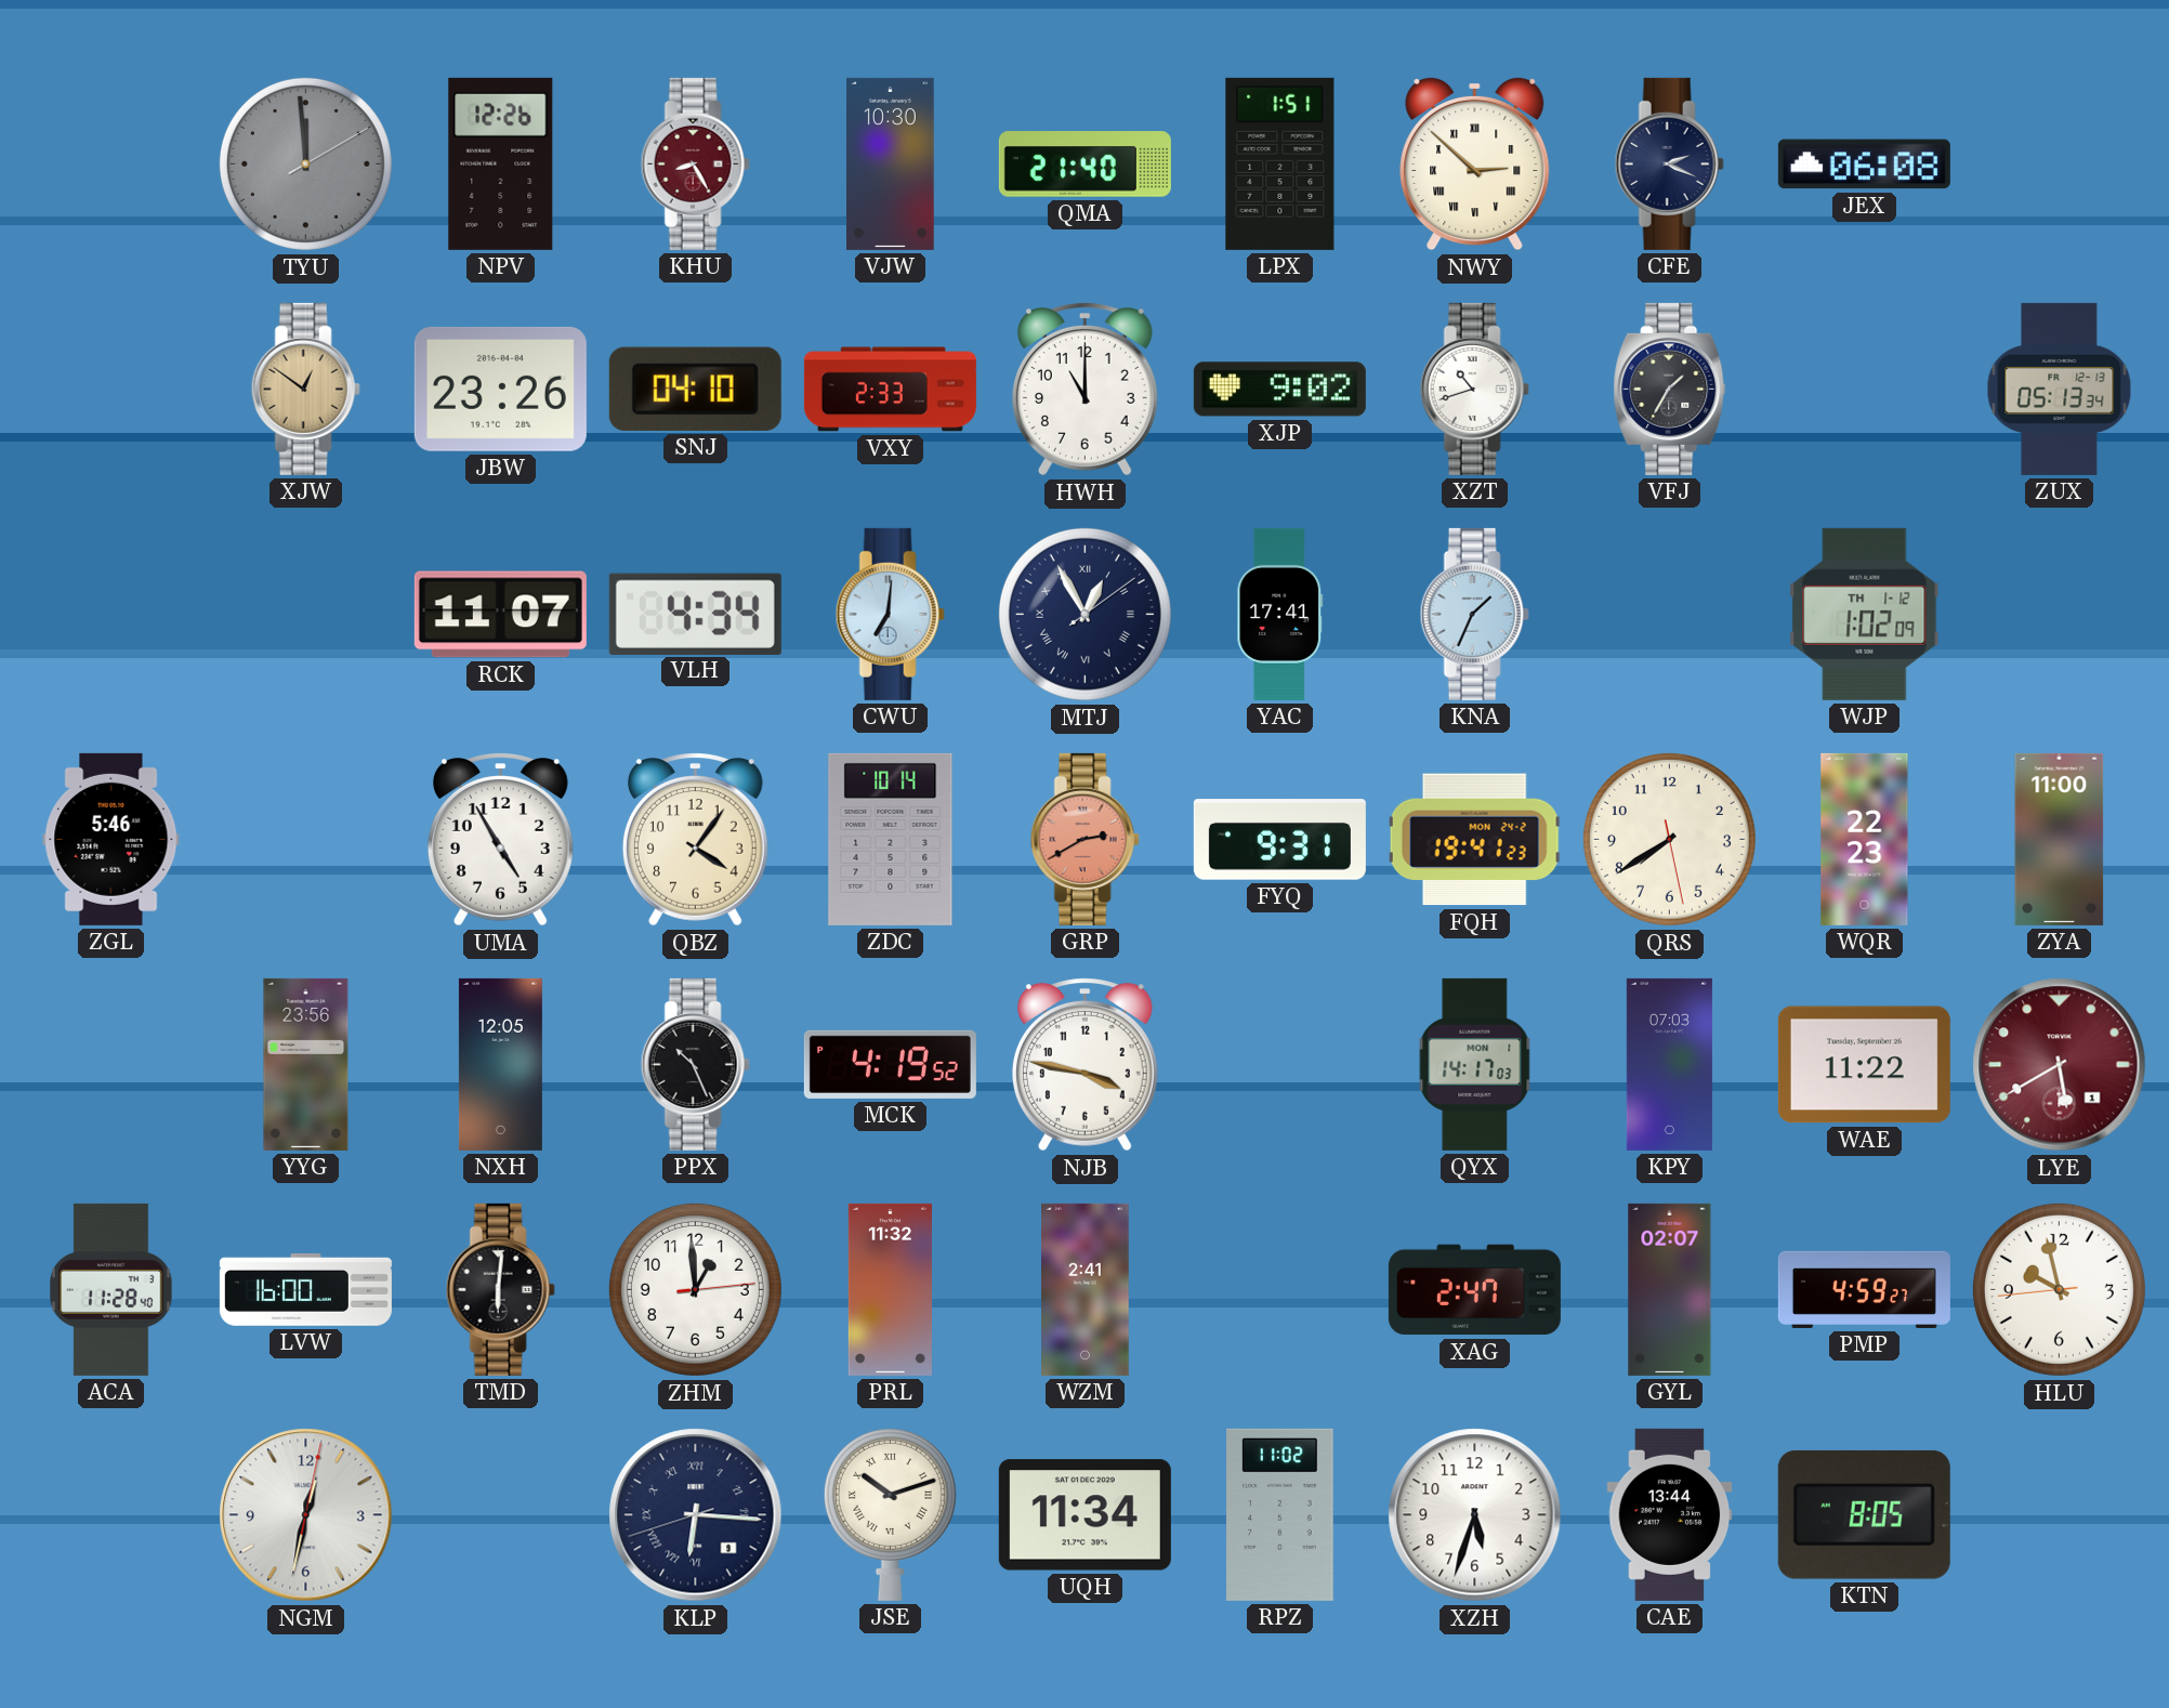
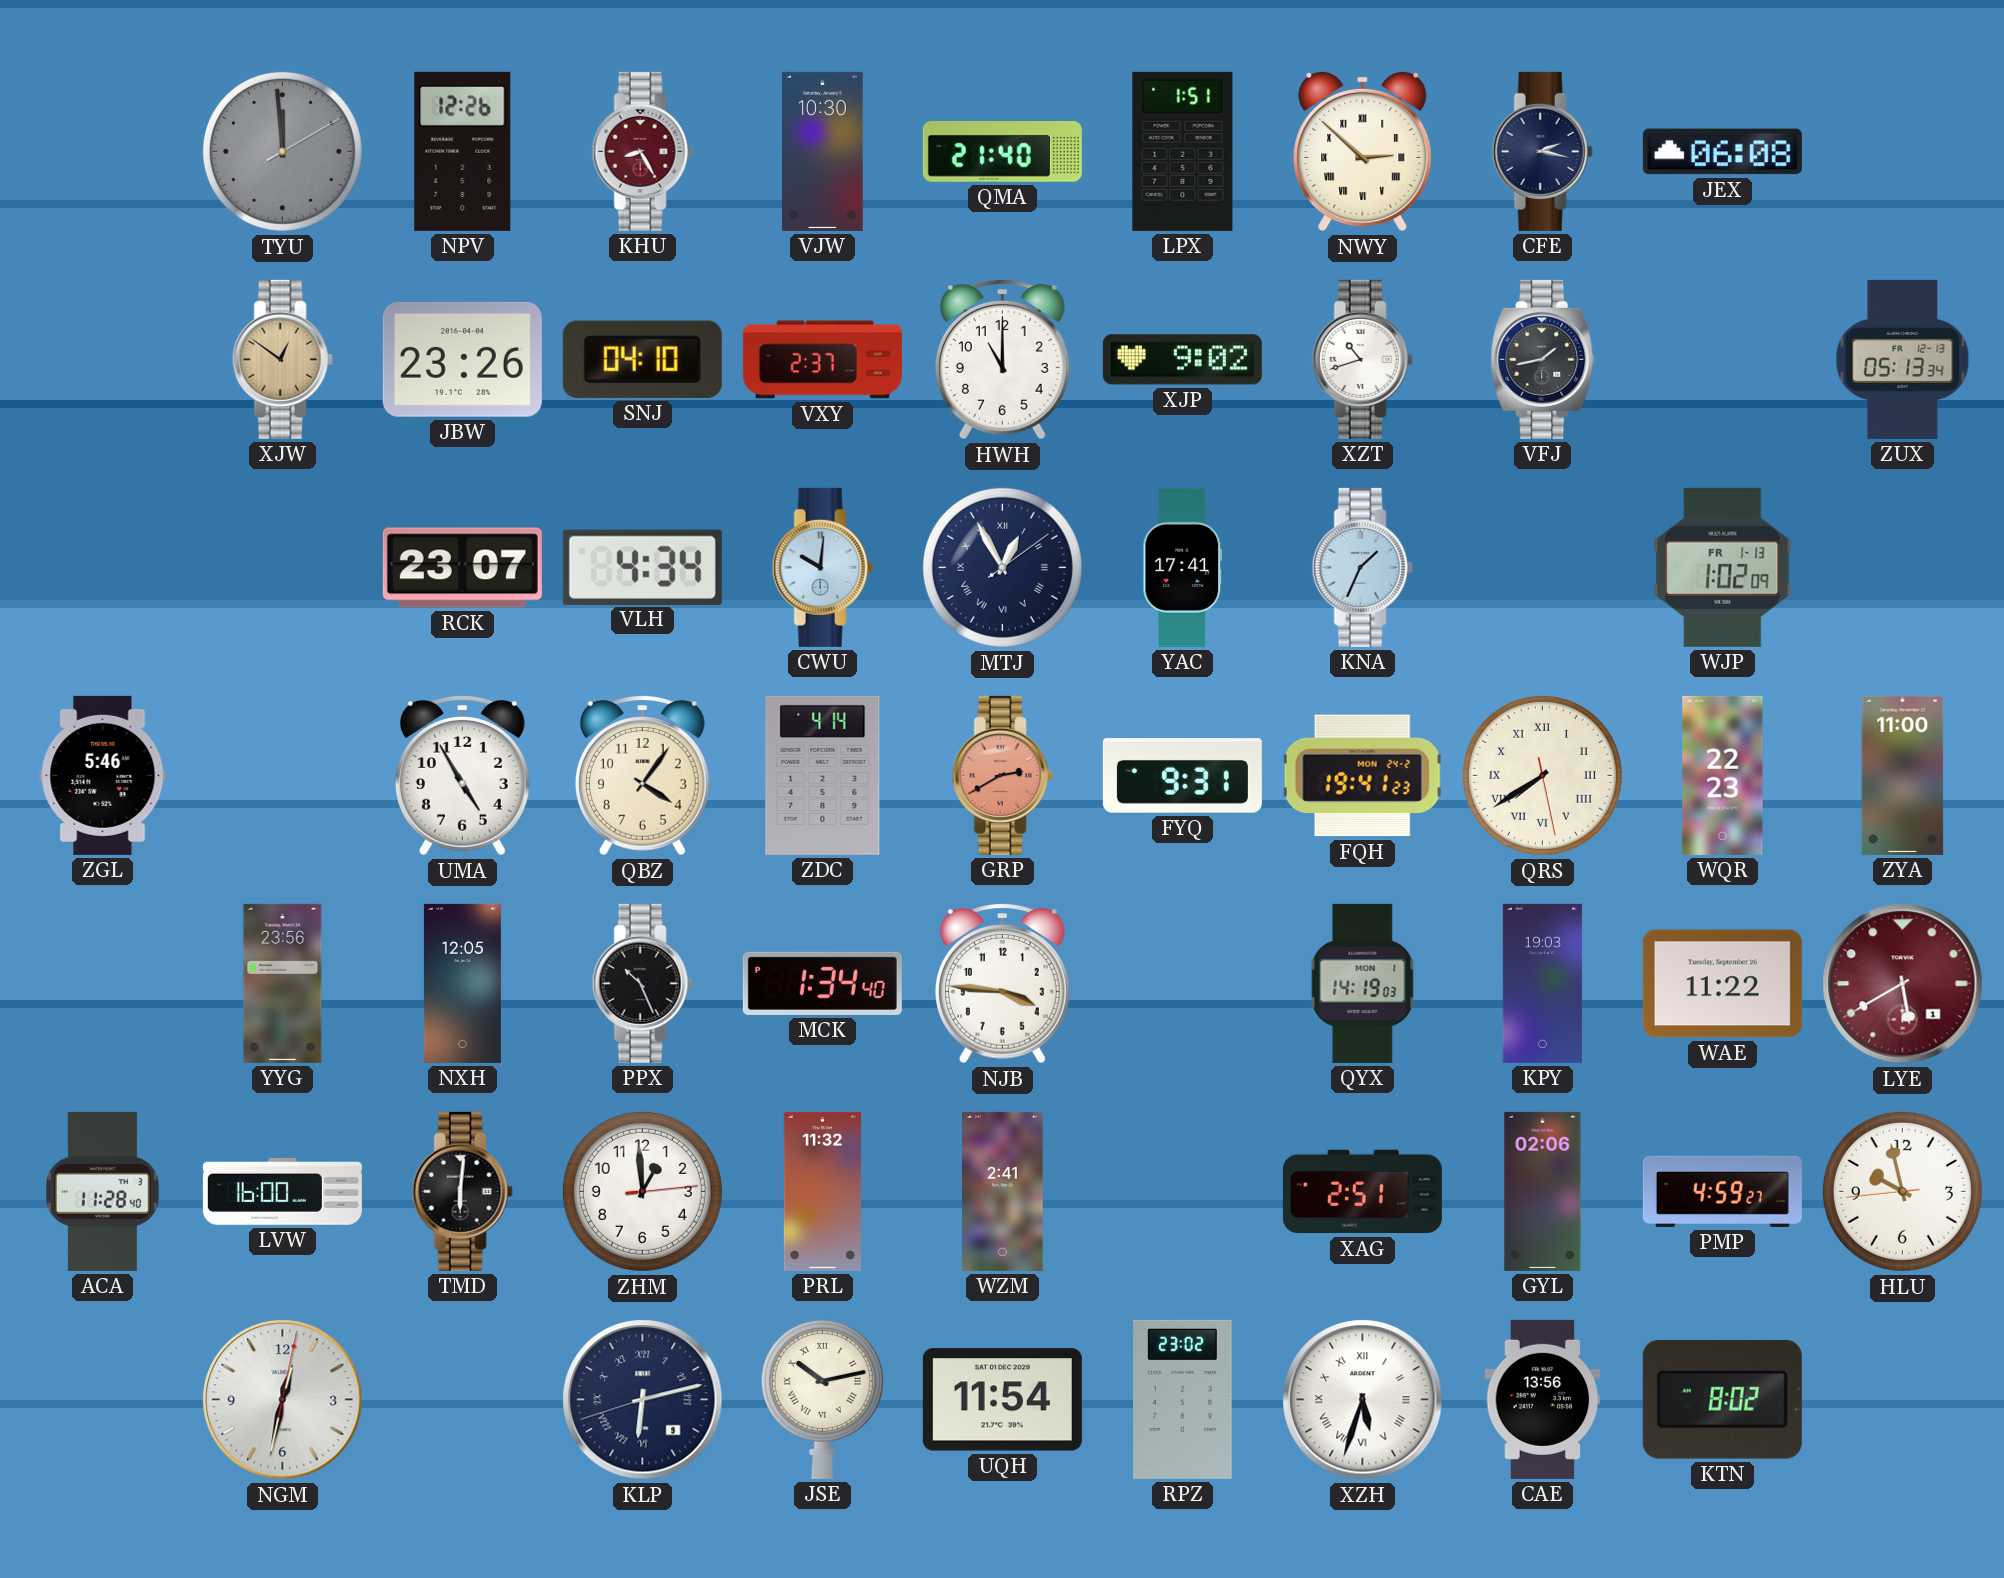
CFE: 2:19 -> 2:17 (1542, 151)
VXY: 2:33 -> 2:37 (822, 360)
VFJ: 1:35 -> 1:43 (1543, 359)
RCK: 11:07 -> 23:07 (462, 568)
CWU: 7:01 -> 10:01 (822, 567)
WJP date: TH 1-12 -> FR 1-13 (1723, 567)
ZDC: 10:14 -> 4:14 (823, 775)
QRS numerals: Arabic -> Roman (1542, 775)
MCK: 4:19 -> 1:34 (822, 983)
NJB: 3:47 -> 3:46 (1002, 984)
QYX: 14:17 -> 14:19 (1363, 983)
KPY: 07:03 -> 19:03 (1542, 983)
XAG: 2:47 -> 2:51 (1362, 1192)
GYL: 02:07 -> 02:06 (1543, 1191)
KLP: 6:15 -> 6:12 (643, 1400)
JSE: 10:12 -> 10:13 (822, 1399)
UQH: 11:34 -> 11:54 (1002, 1400)
RPZ: 11:02 -> 23:02 (1183, 1399)
XZH numerals: Arabic -> Roman (1363, 1400)
CAE: 13:44 -> 13:56 (1543, 1399)
KTN: 8:05 -> 8:02 (1722, 1399)
